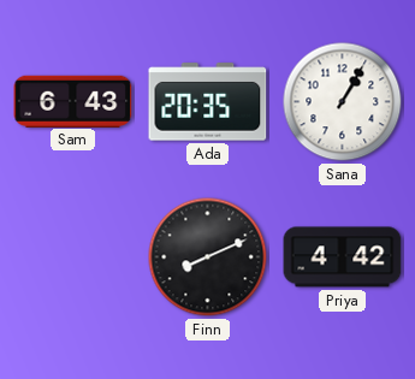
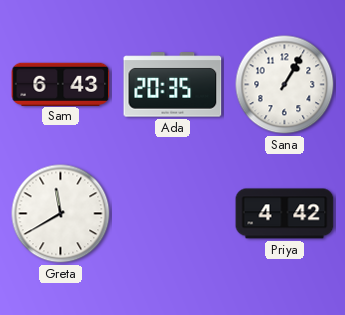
Greta: none -> 11:40 (61, 214)
Finn: 8:11 -> none (208, 257)
